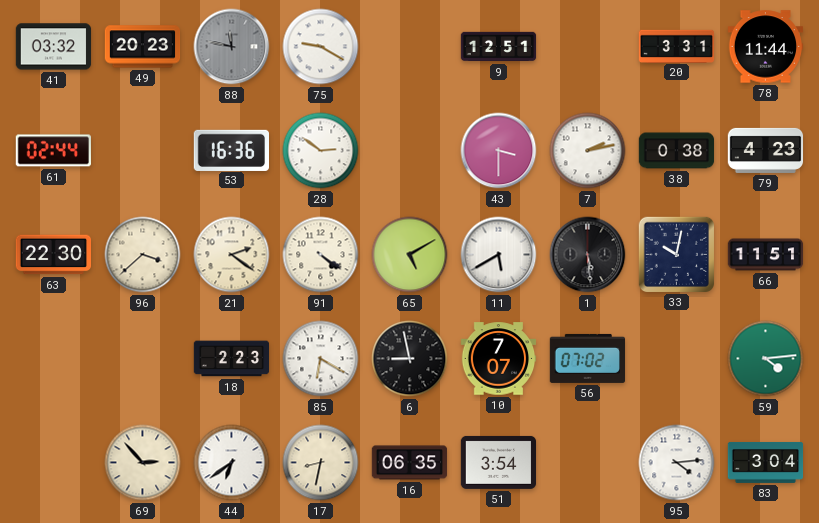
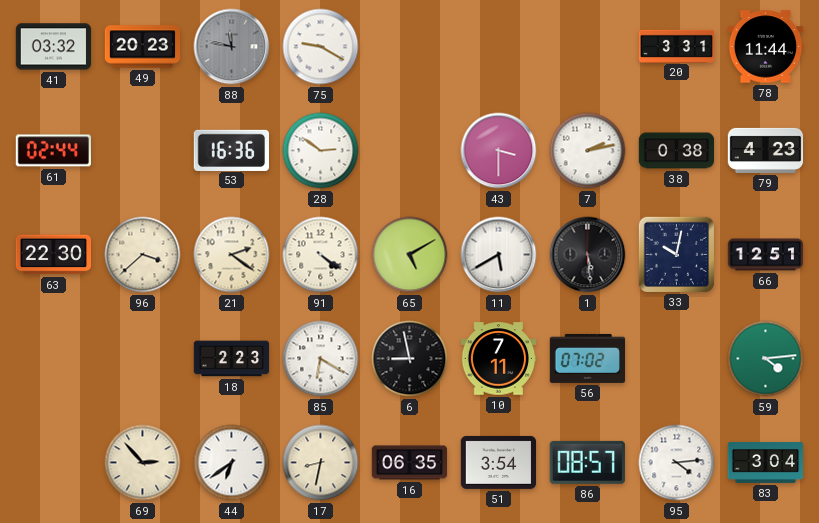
9: 12:51 -> none (499, 47)
66: 11:51 -> 12:51 (766, 255)
10: 7:07 -> 7:11 (499, 359)
86: none -> 08:57 (587, 462)
